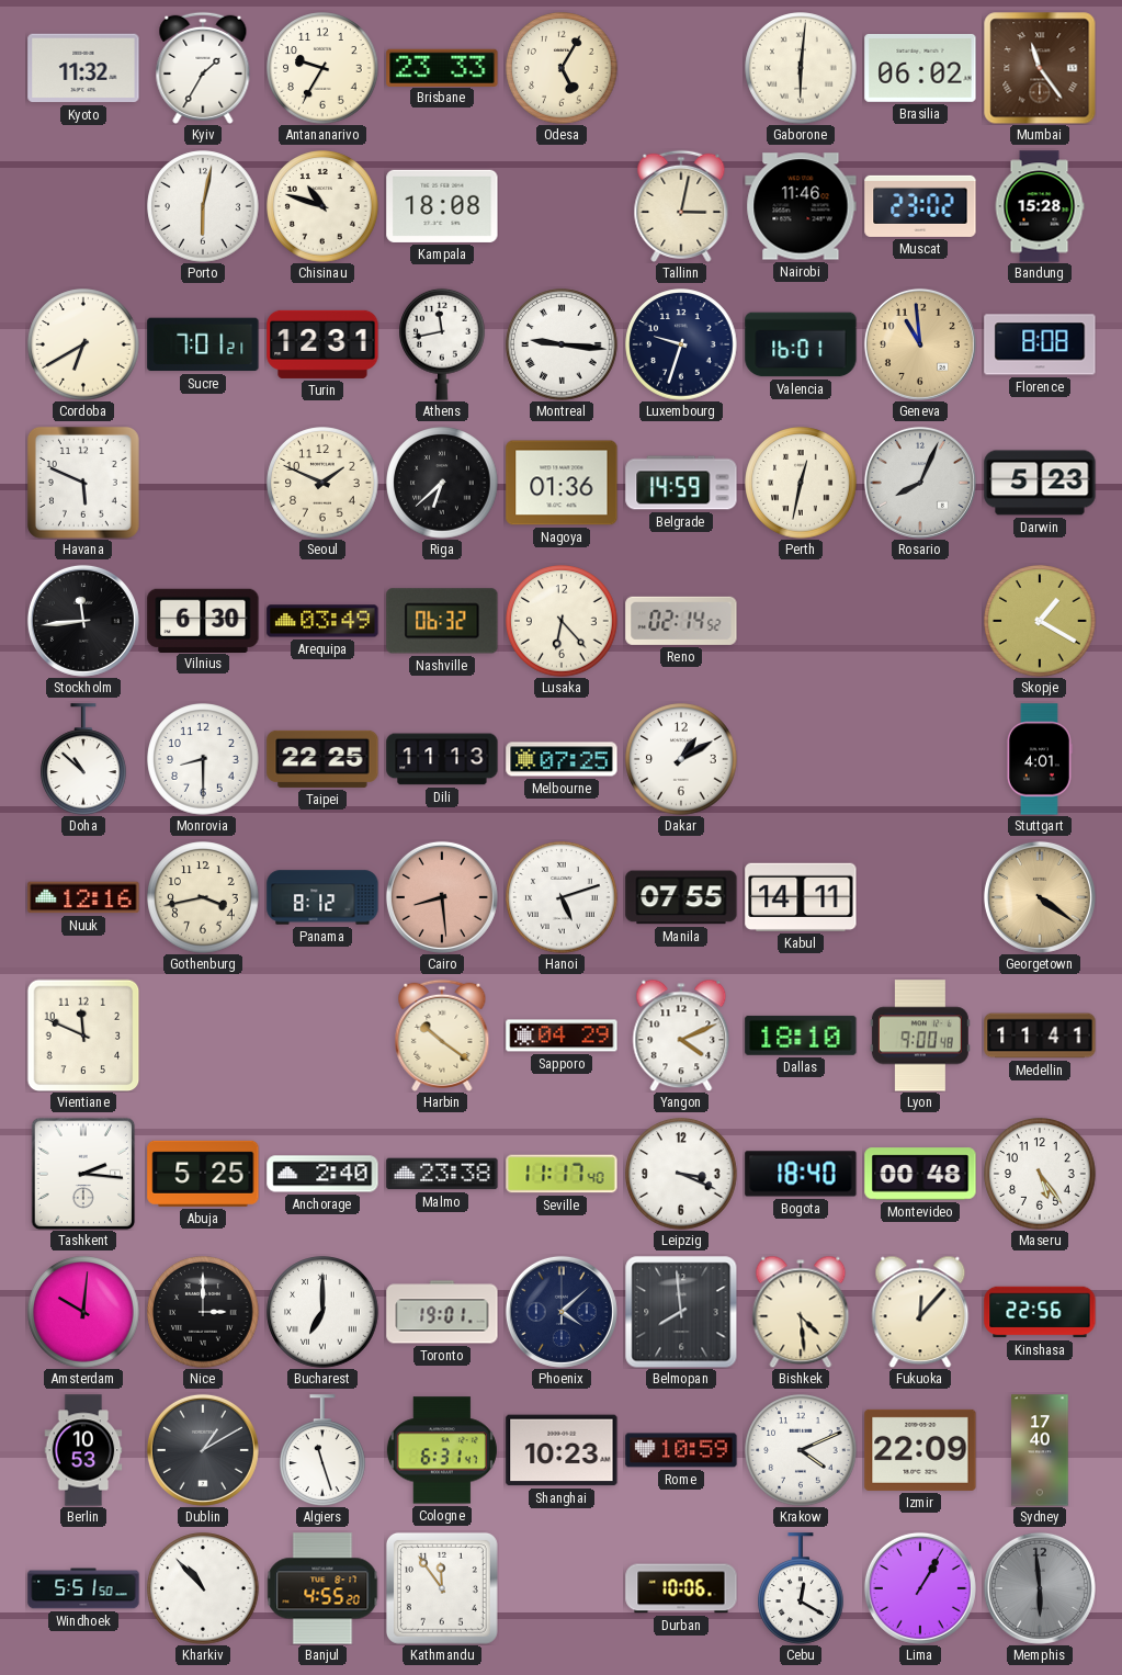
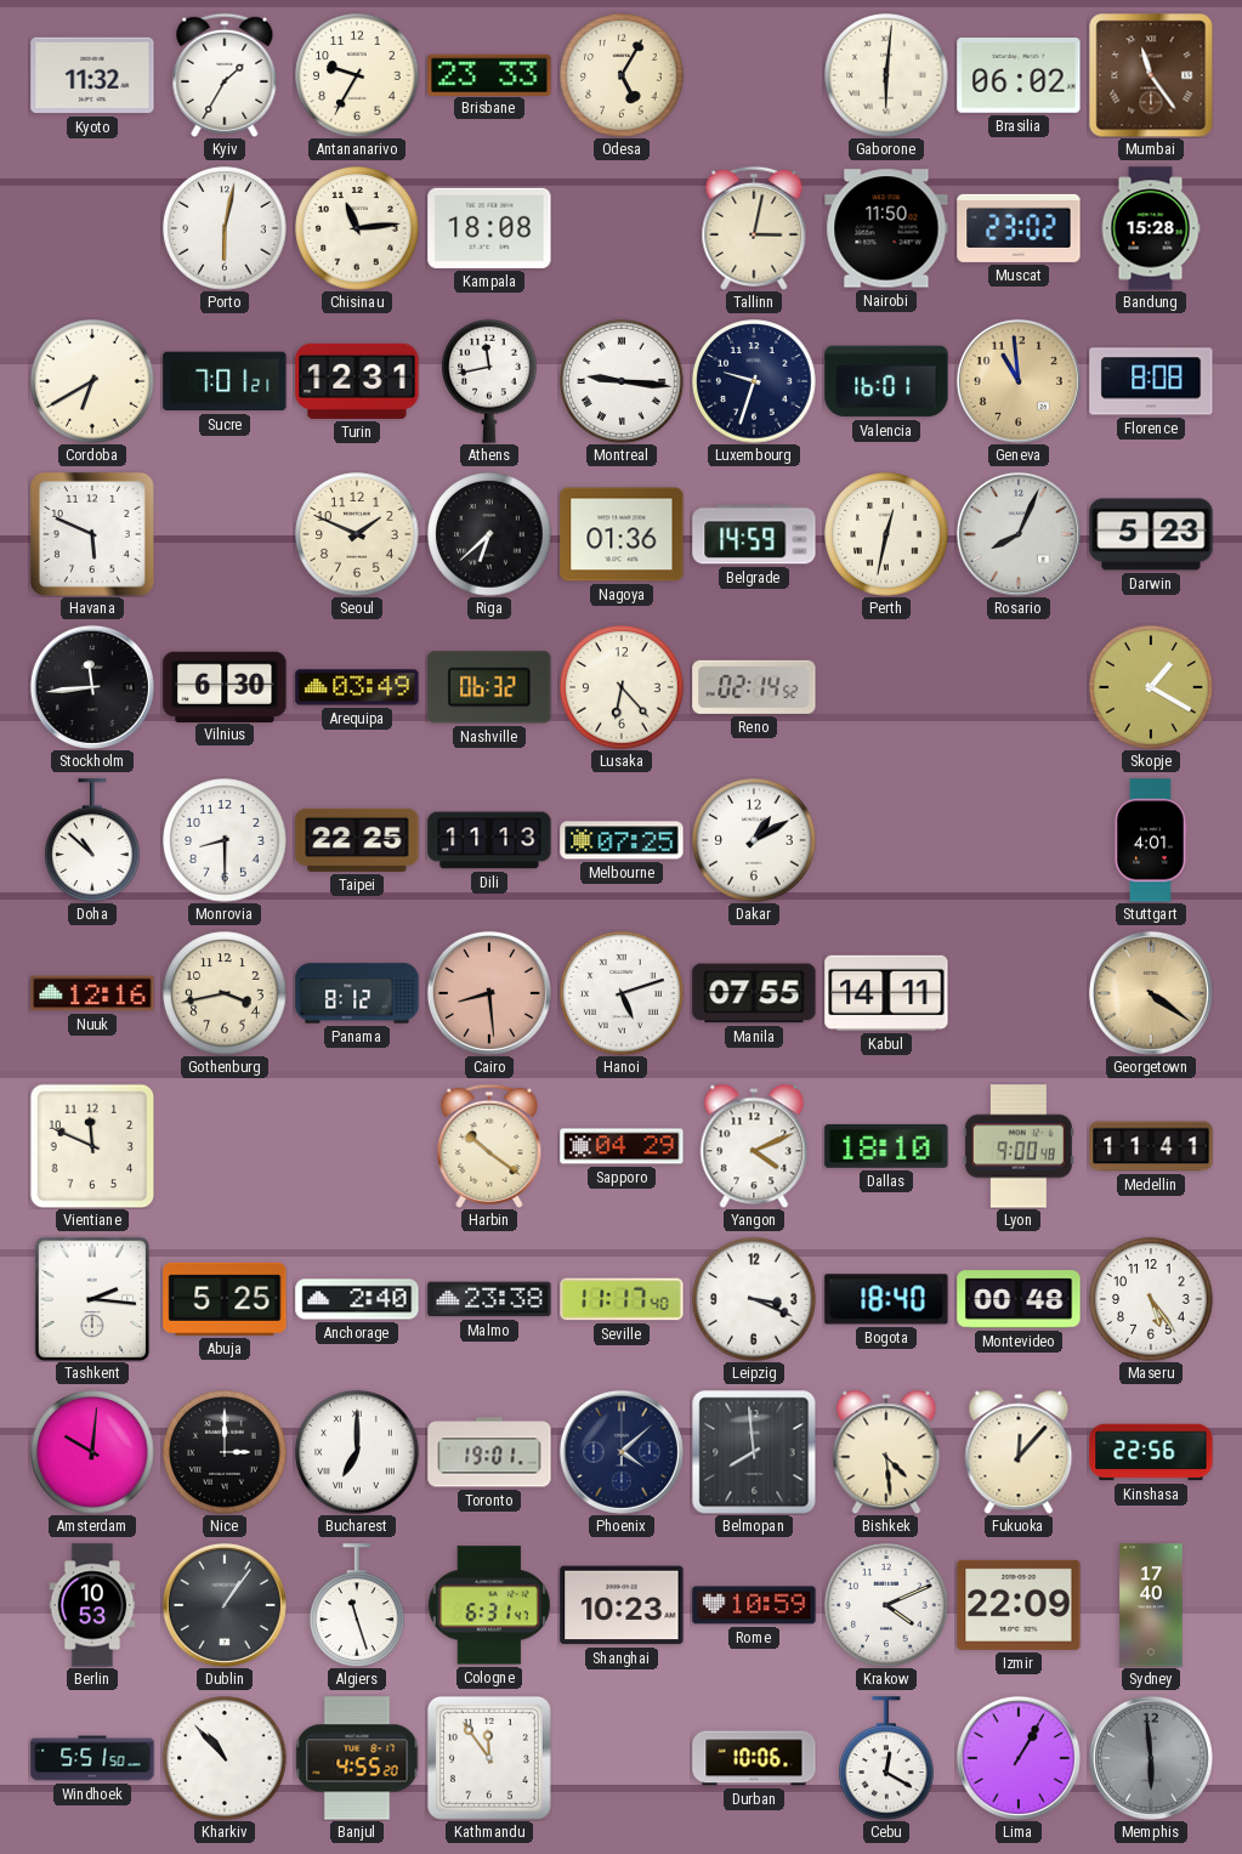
Chisinau: 10:48 -> 11:14 (357, 228)
Nairobi: 11:46 -> 11:50 (886, 228)
Dublin: 1:10 -> 1:06 (225, 1605)
